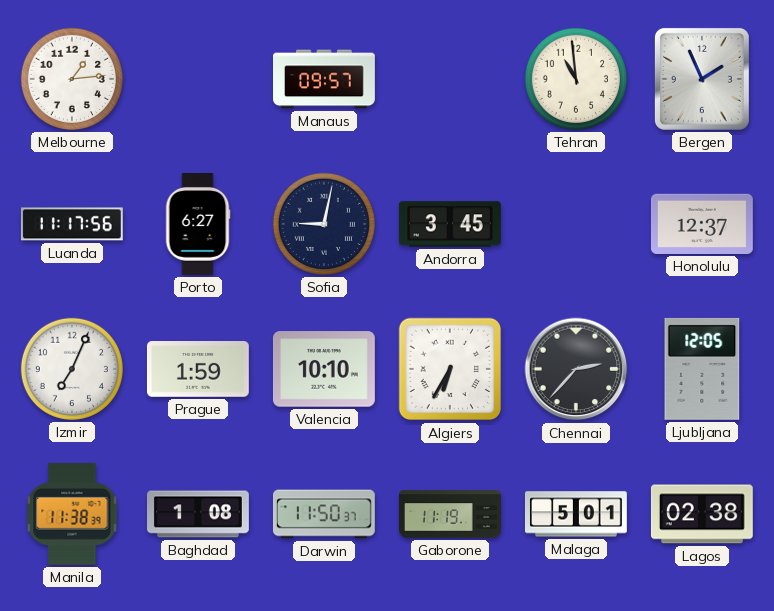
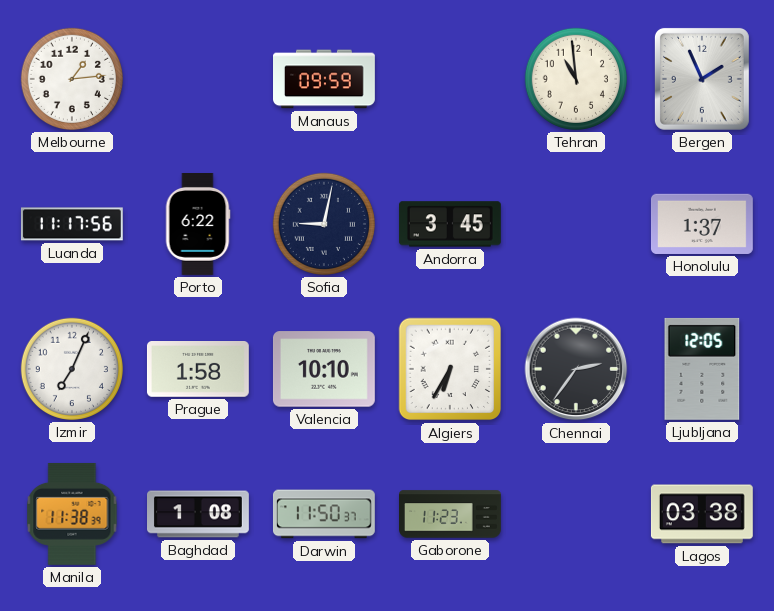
Manaus: 09:57 -> 09:59 (325, 79)
Porto: 6:27 -> 6:22 (198, 225)
Honolulu: 12:37 -> 1:37 (702, 224)
Prague: 1:59 -> 1:58 (198, 370)
Chennai: 2:37 -> 2:36 (576, 369)
Gaborone: 11:19 -> 11:23 (451, 514)
Malaga: 5:01 -> none (576, 514)
Lagos: 02:38 -> 03:38 (702, 514)
